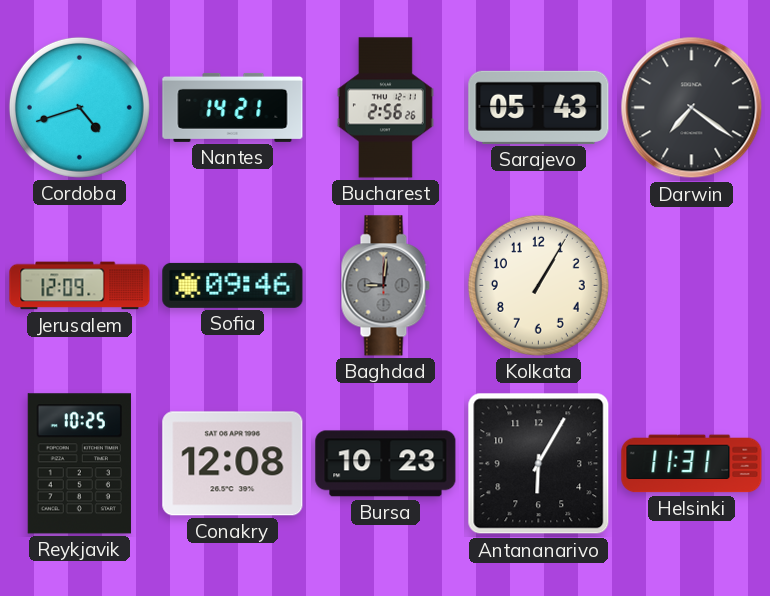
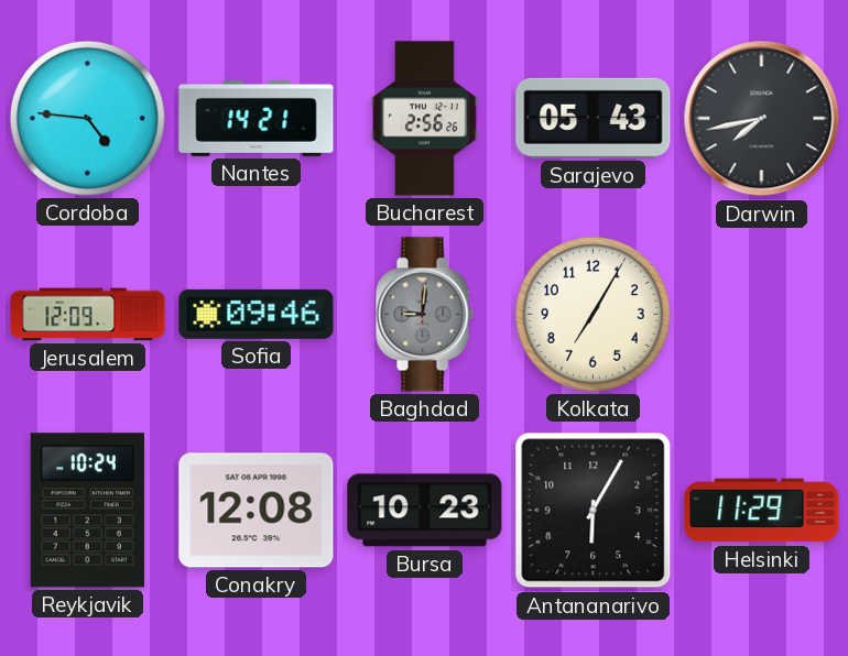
Cordoba: 4:42 -> 4:46 (87, 118)
Darwin: 7:21 -> 7:43 (762, 119)
Kolkata: 1:05 -> 7:05 (592, 314)
Reykjavik: 10:25 -> 10:24 (87, 511)
Helsinki: 11:31 -> 11:29 (762, 511)
